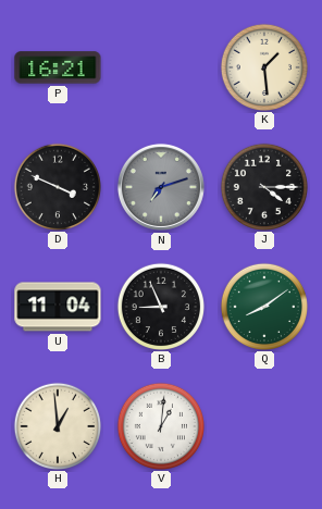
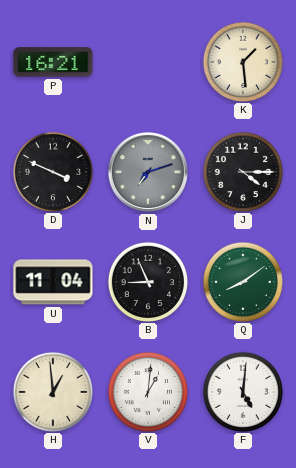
F: none -> 5:01 (242, 391)
